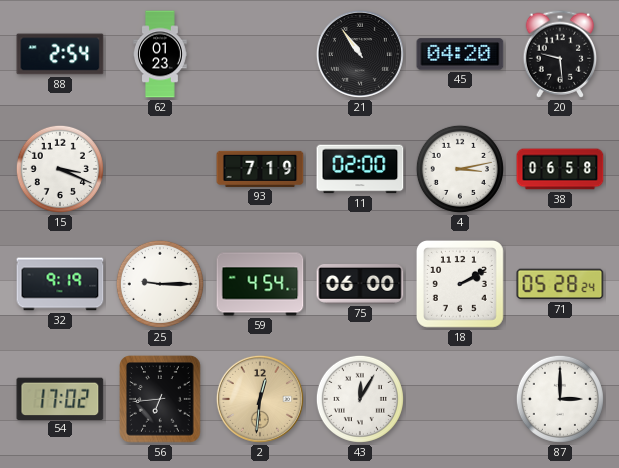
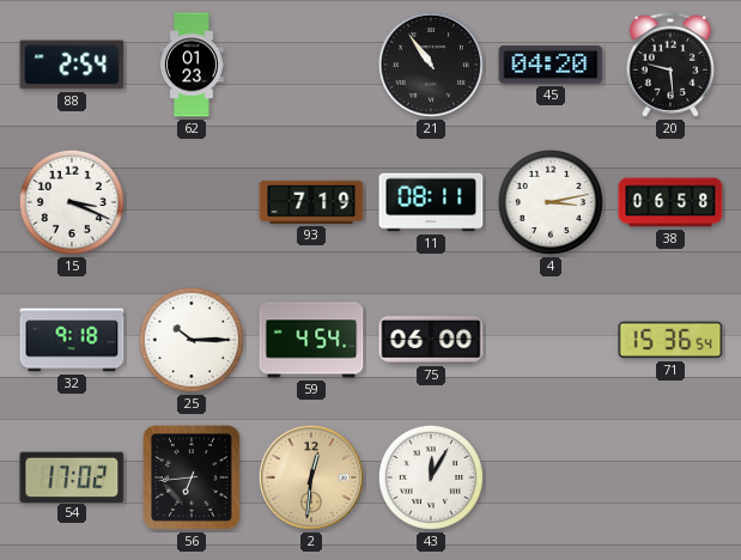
11: 02:00 -> 08:11 (431, 202)
32: 9:19 -> 9:18 (72, 340)
25: 9:15 -> 10:15 (192, 340)
18: 2:10 -> none (460, 284)
71: 05:28 -> 15:36 (670, 340)
87: 3:00 -> none (560, 399)
